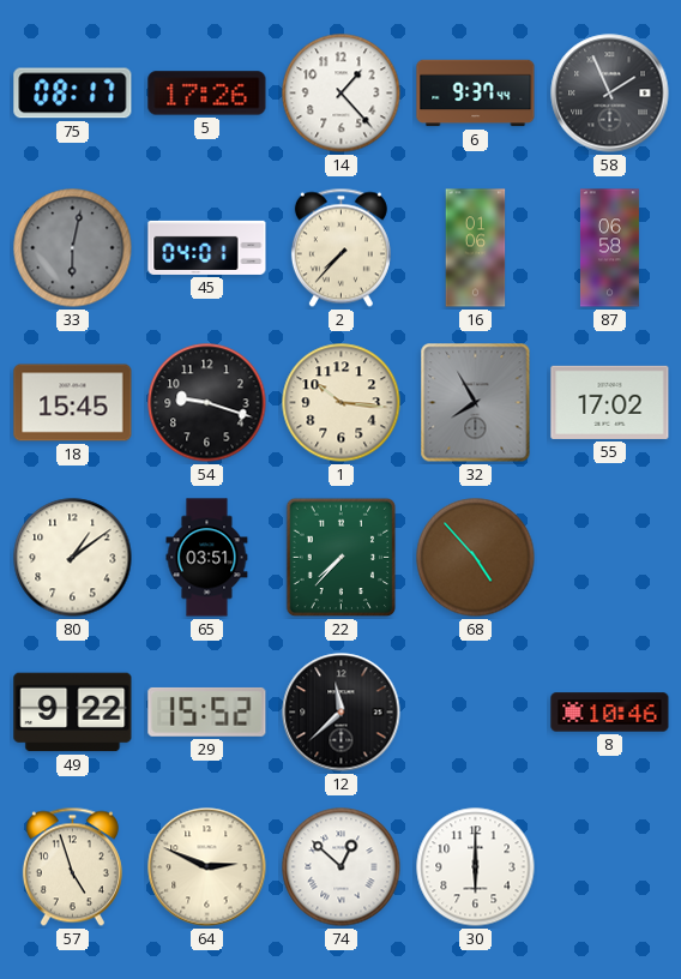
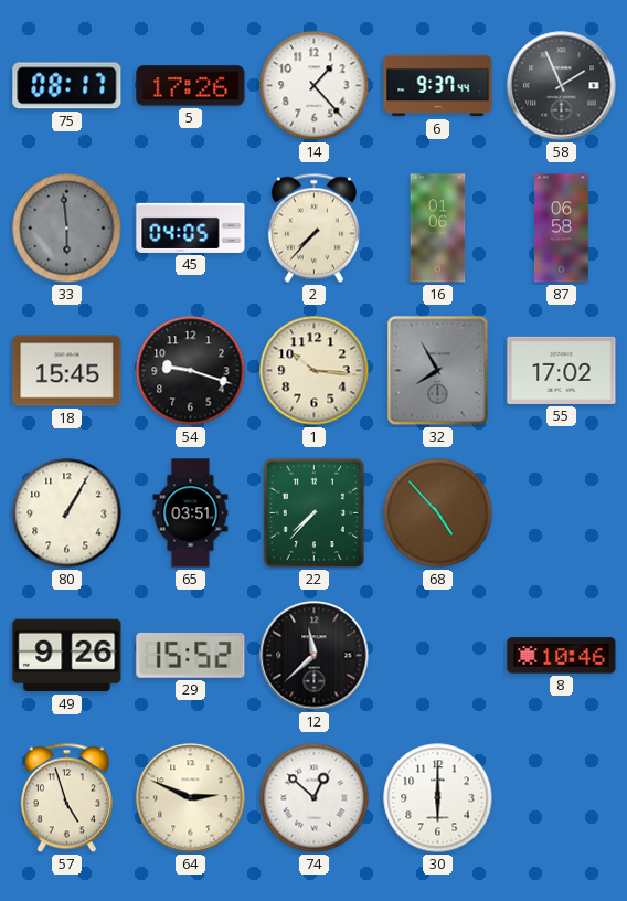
33: 6:02 -> 5:59 (67, 229)
45: 04:01 -> 04:05 (191, 227)
80: 1:09 -> 1:05 (67, 513)
49: 9:22 -> 9:26 (67, 656)
